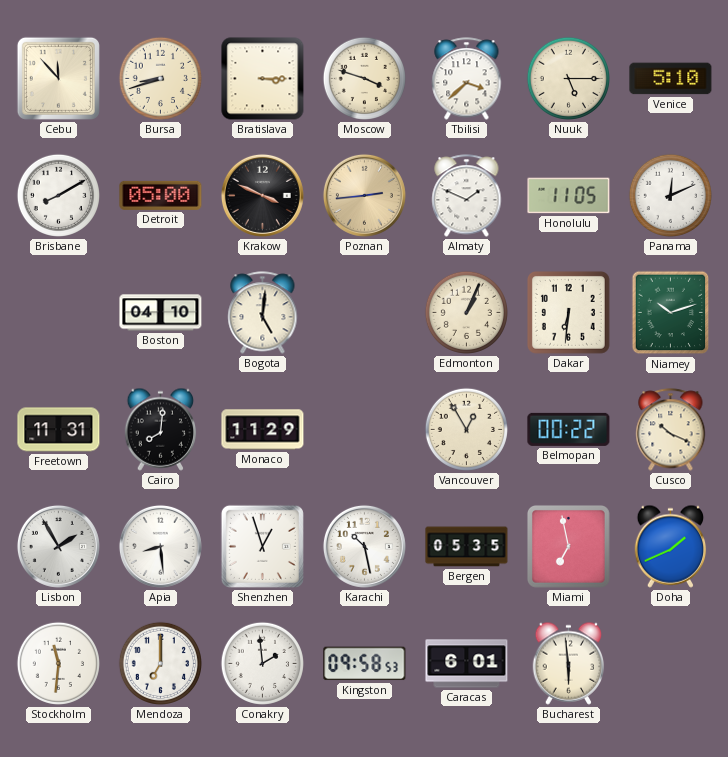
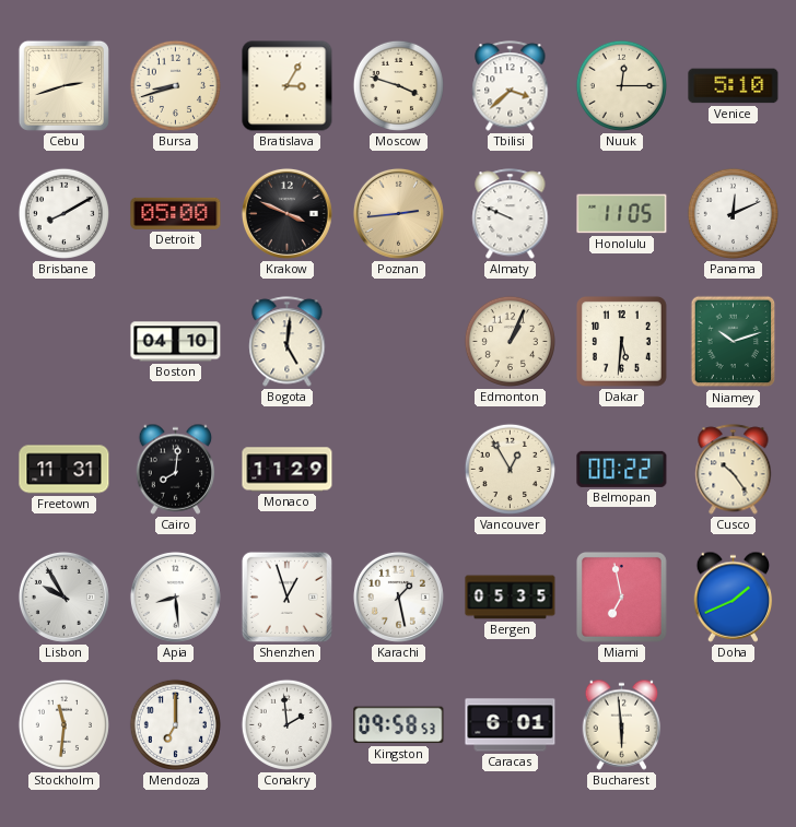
Cebu: 11:53 -> 2:42 (63, 85)
Bratislava: 3:15 -> 3:05 (288, 86)
Nuuk: 5:15 -> 12:15 (621, 85)
Almaty: 1:49 -> 9:49 (511, 214)
Dakar: 6:31 -> 5:31 (621, 341)
Cusco: 10:19 -> 10:24 (734, 470)
Lisbon: 1:55 -> 9:55 (63, 596)
Karachi: 10:28 -> 1:28 (398, 596)
